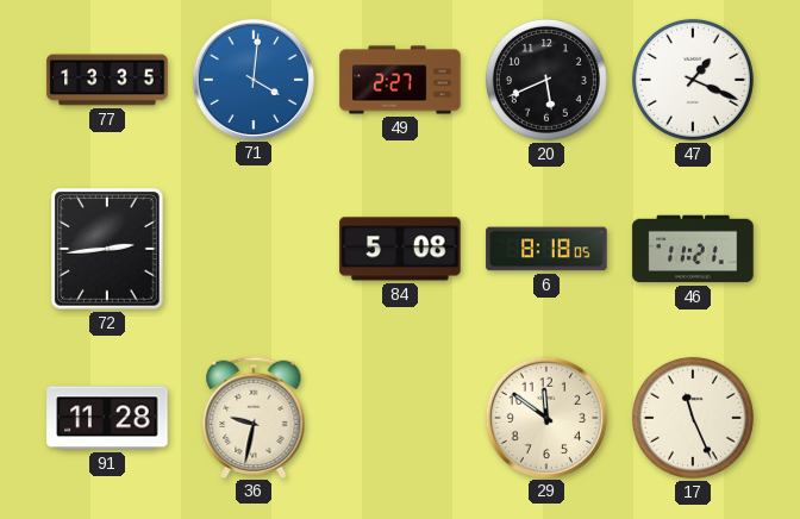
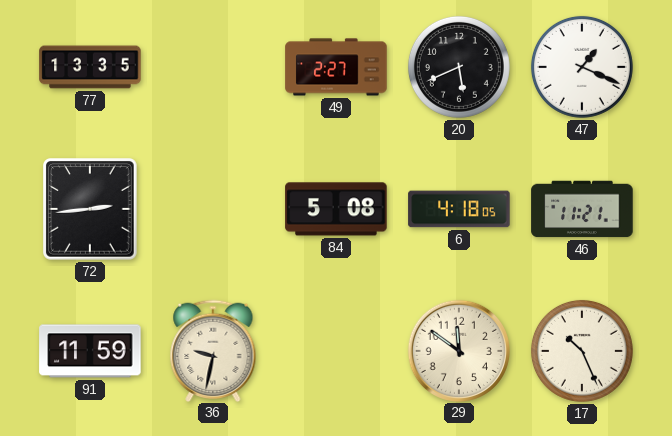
71: 4:01 -> none (252, 79)
6: 8:18 -> 4:18 (459, 209)
91: 11:28 -> 11:59 (90, 351)
17: 11:26 -> 10:26 (582, 351)
